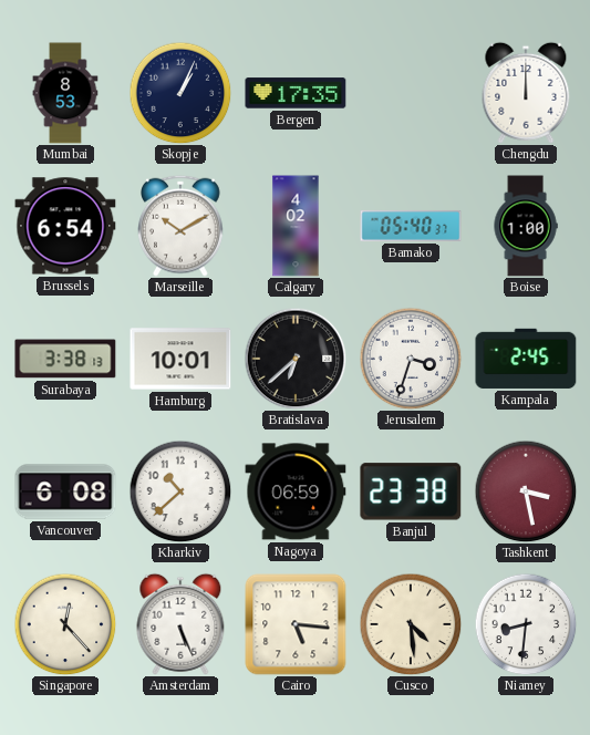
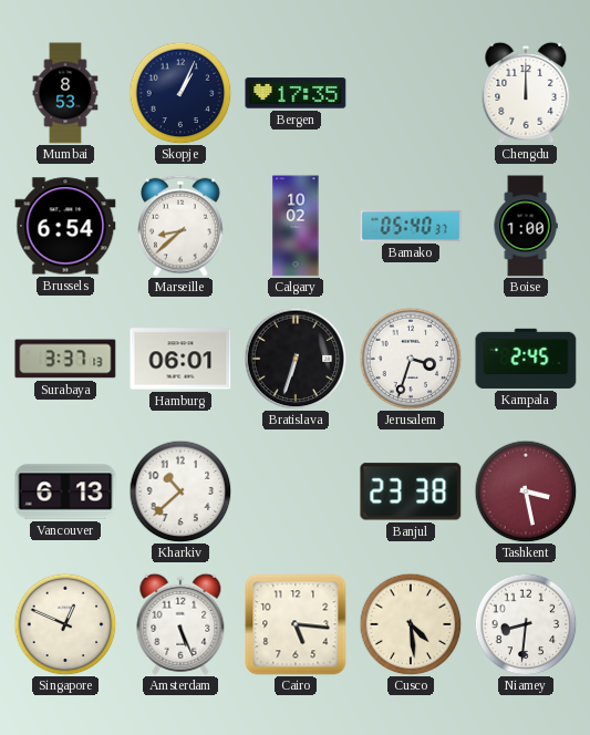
Marseille: 10:10 -> 8:38 (182, 226)
Calgary: 4:02 -> 10:02 (296, 226)
Surabaya: 3:38 -> 3:37 (65, 359)
Hamburg: 10:01 -> 06:01 (180, 359)
Bratislava: 6:38 -> 6:33 (296, 359)
Vancouver: 6:08 -> 6:13 (65, 491)
Nagoya: 06:59 -> none (296, 491)
Singapore: 12:23 -> 12:49 (65, 624)
